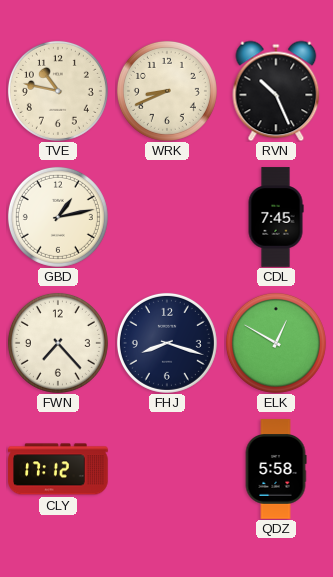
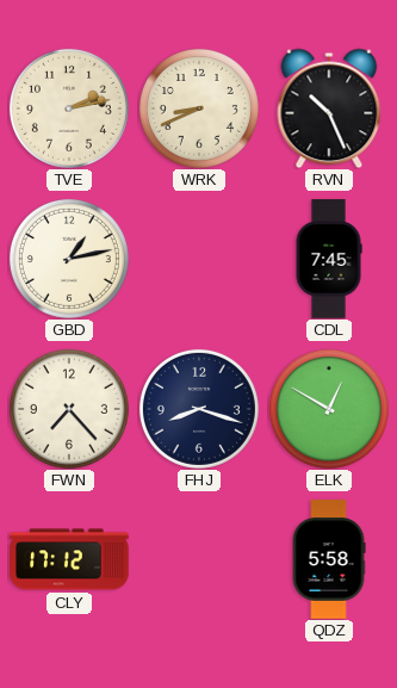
TVE: 10:47 -> 2:13 (69, 109)
